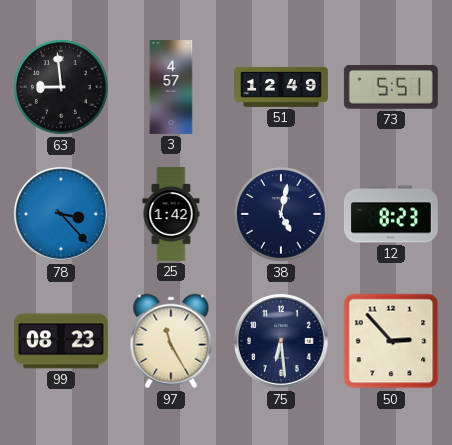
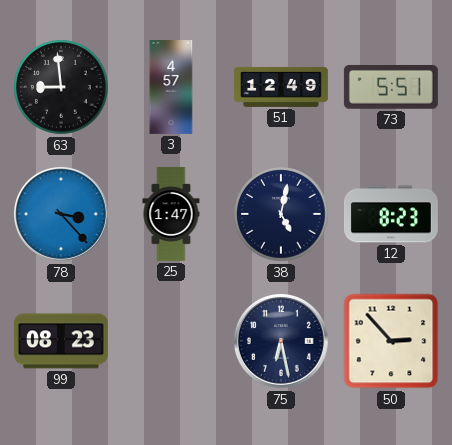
25: 1:42 -> 1:47 (171, 215)
97: 11:25 -> none (171, 341)
75: 6:29 -> 6:28 (281, 341)
